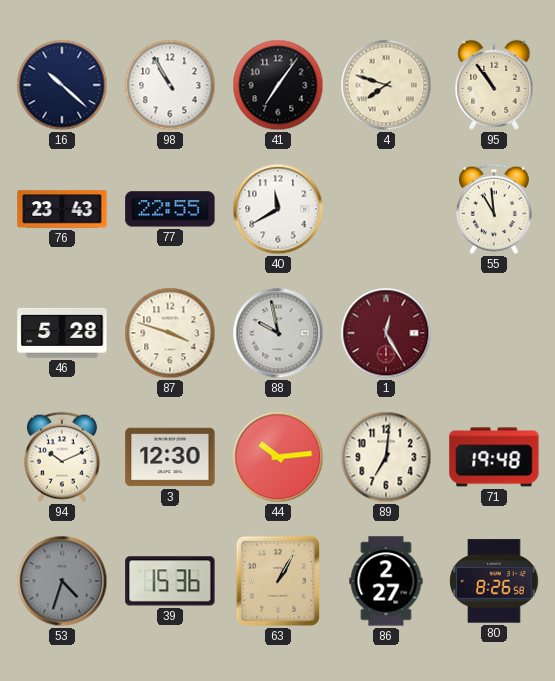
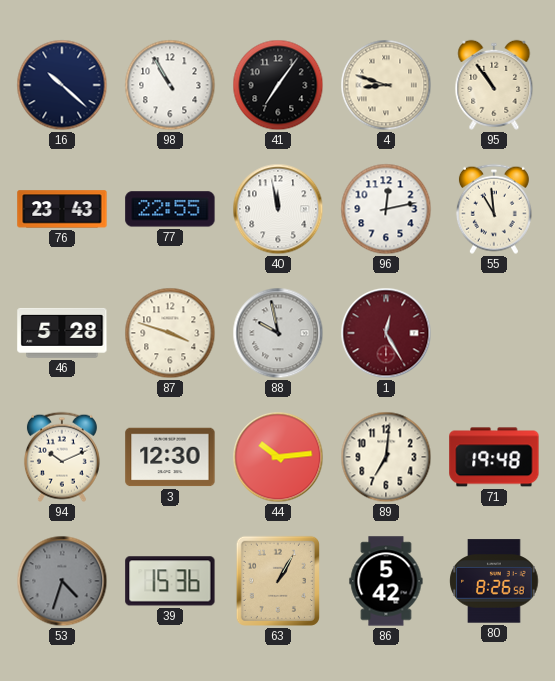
4: 7:48 -> 8:48 (386, 85)
40: 11:40 -> 11:58 (278, 209)
96: none -> 12:13 (386, 209)
86: 2:27 -> 5:42 (386, 581)
